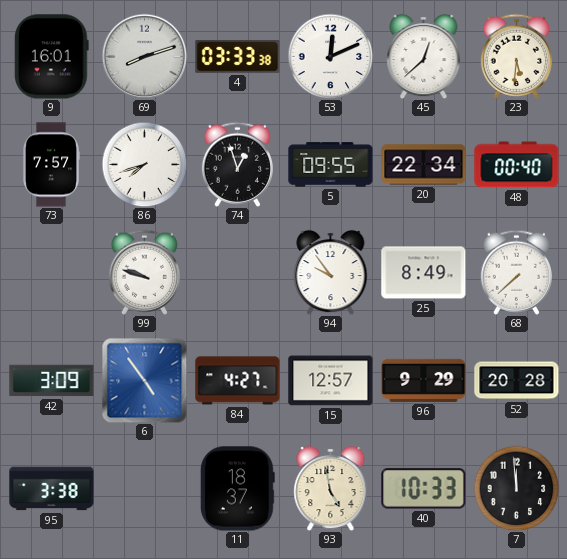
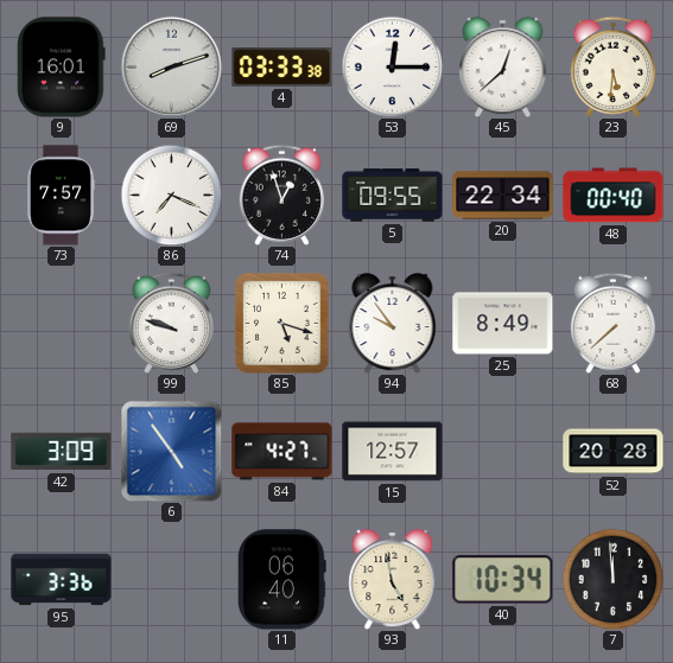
53: 12:11 -> 12:15 (392, 66)
86: 7:42 -> 7:19 (171, 195)
85: none -> 5:18 (282, 324)
96: 9:29 -> none (424, 380)
95: 3:38 -> 3:36 (62, 580)
11: 18:37 -> 06:40 (281, 580)
40: 10:33 -> 10:34 (503, 580)
